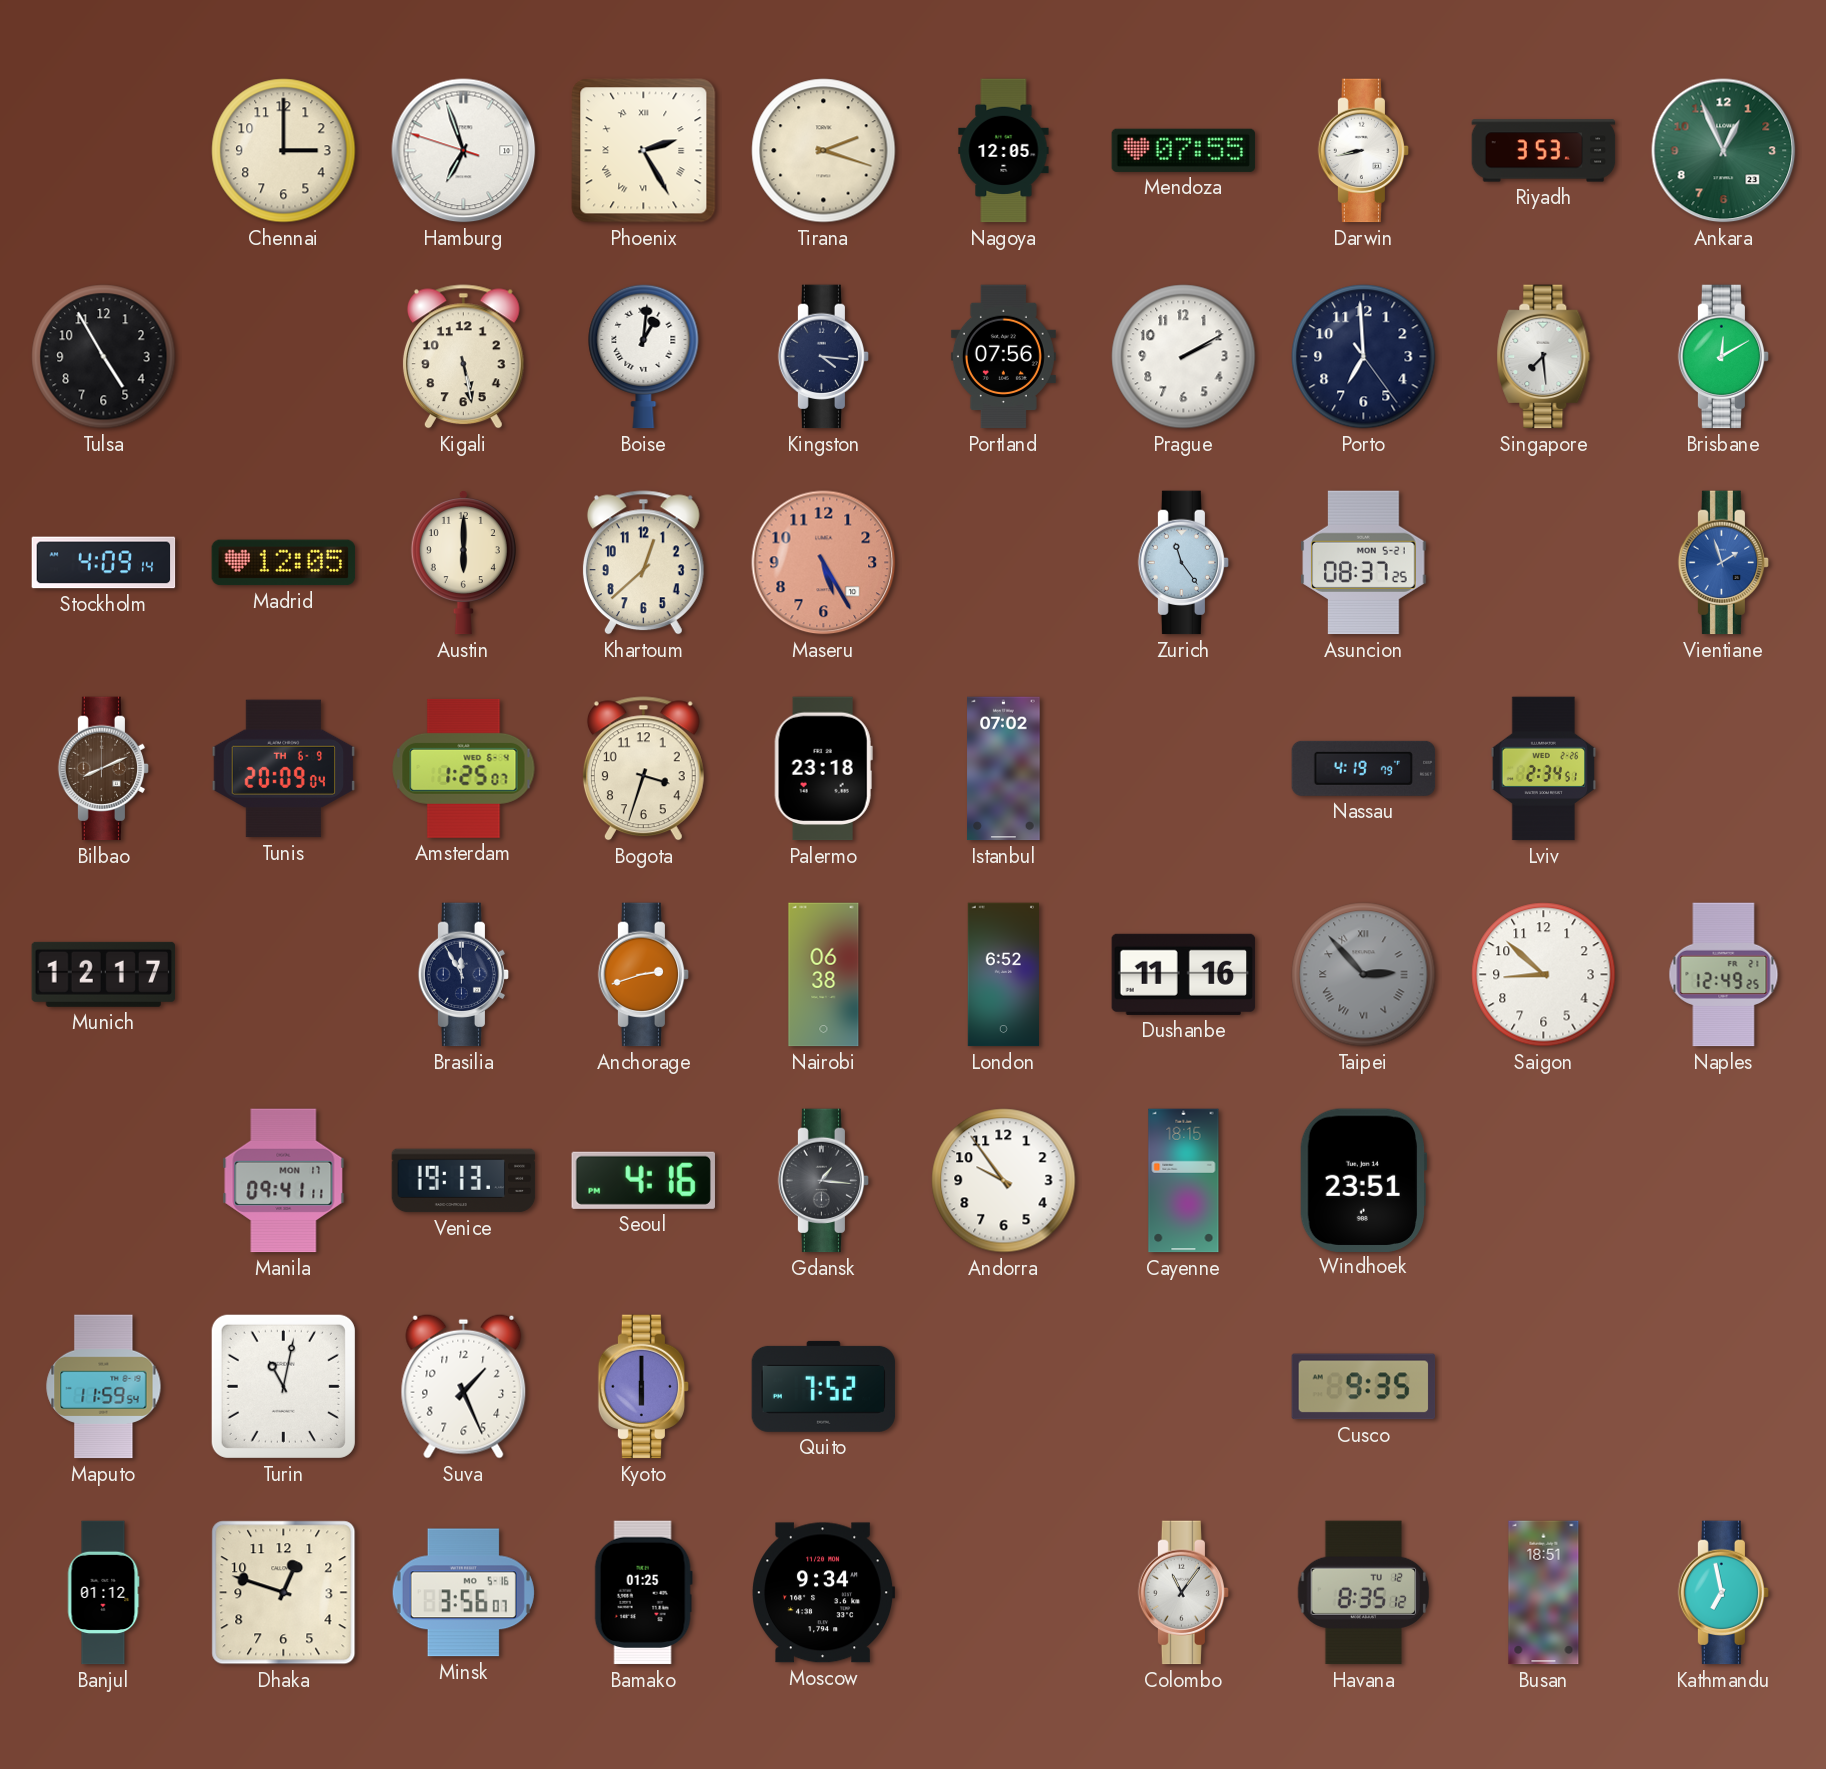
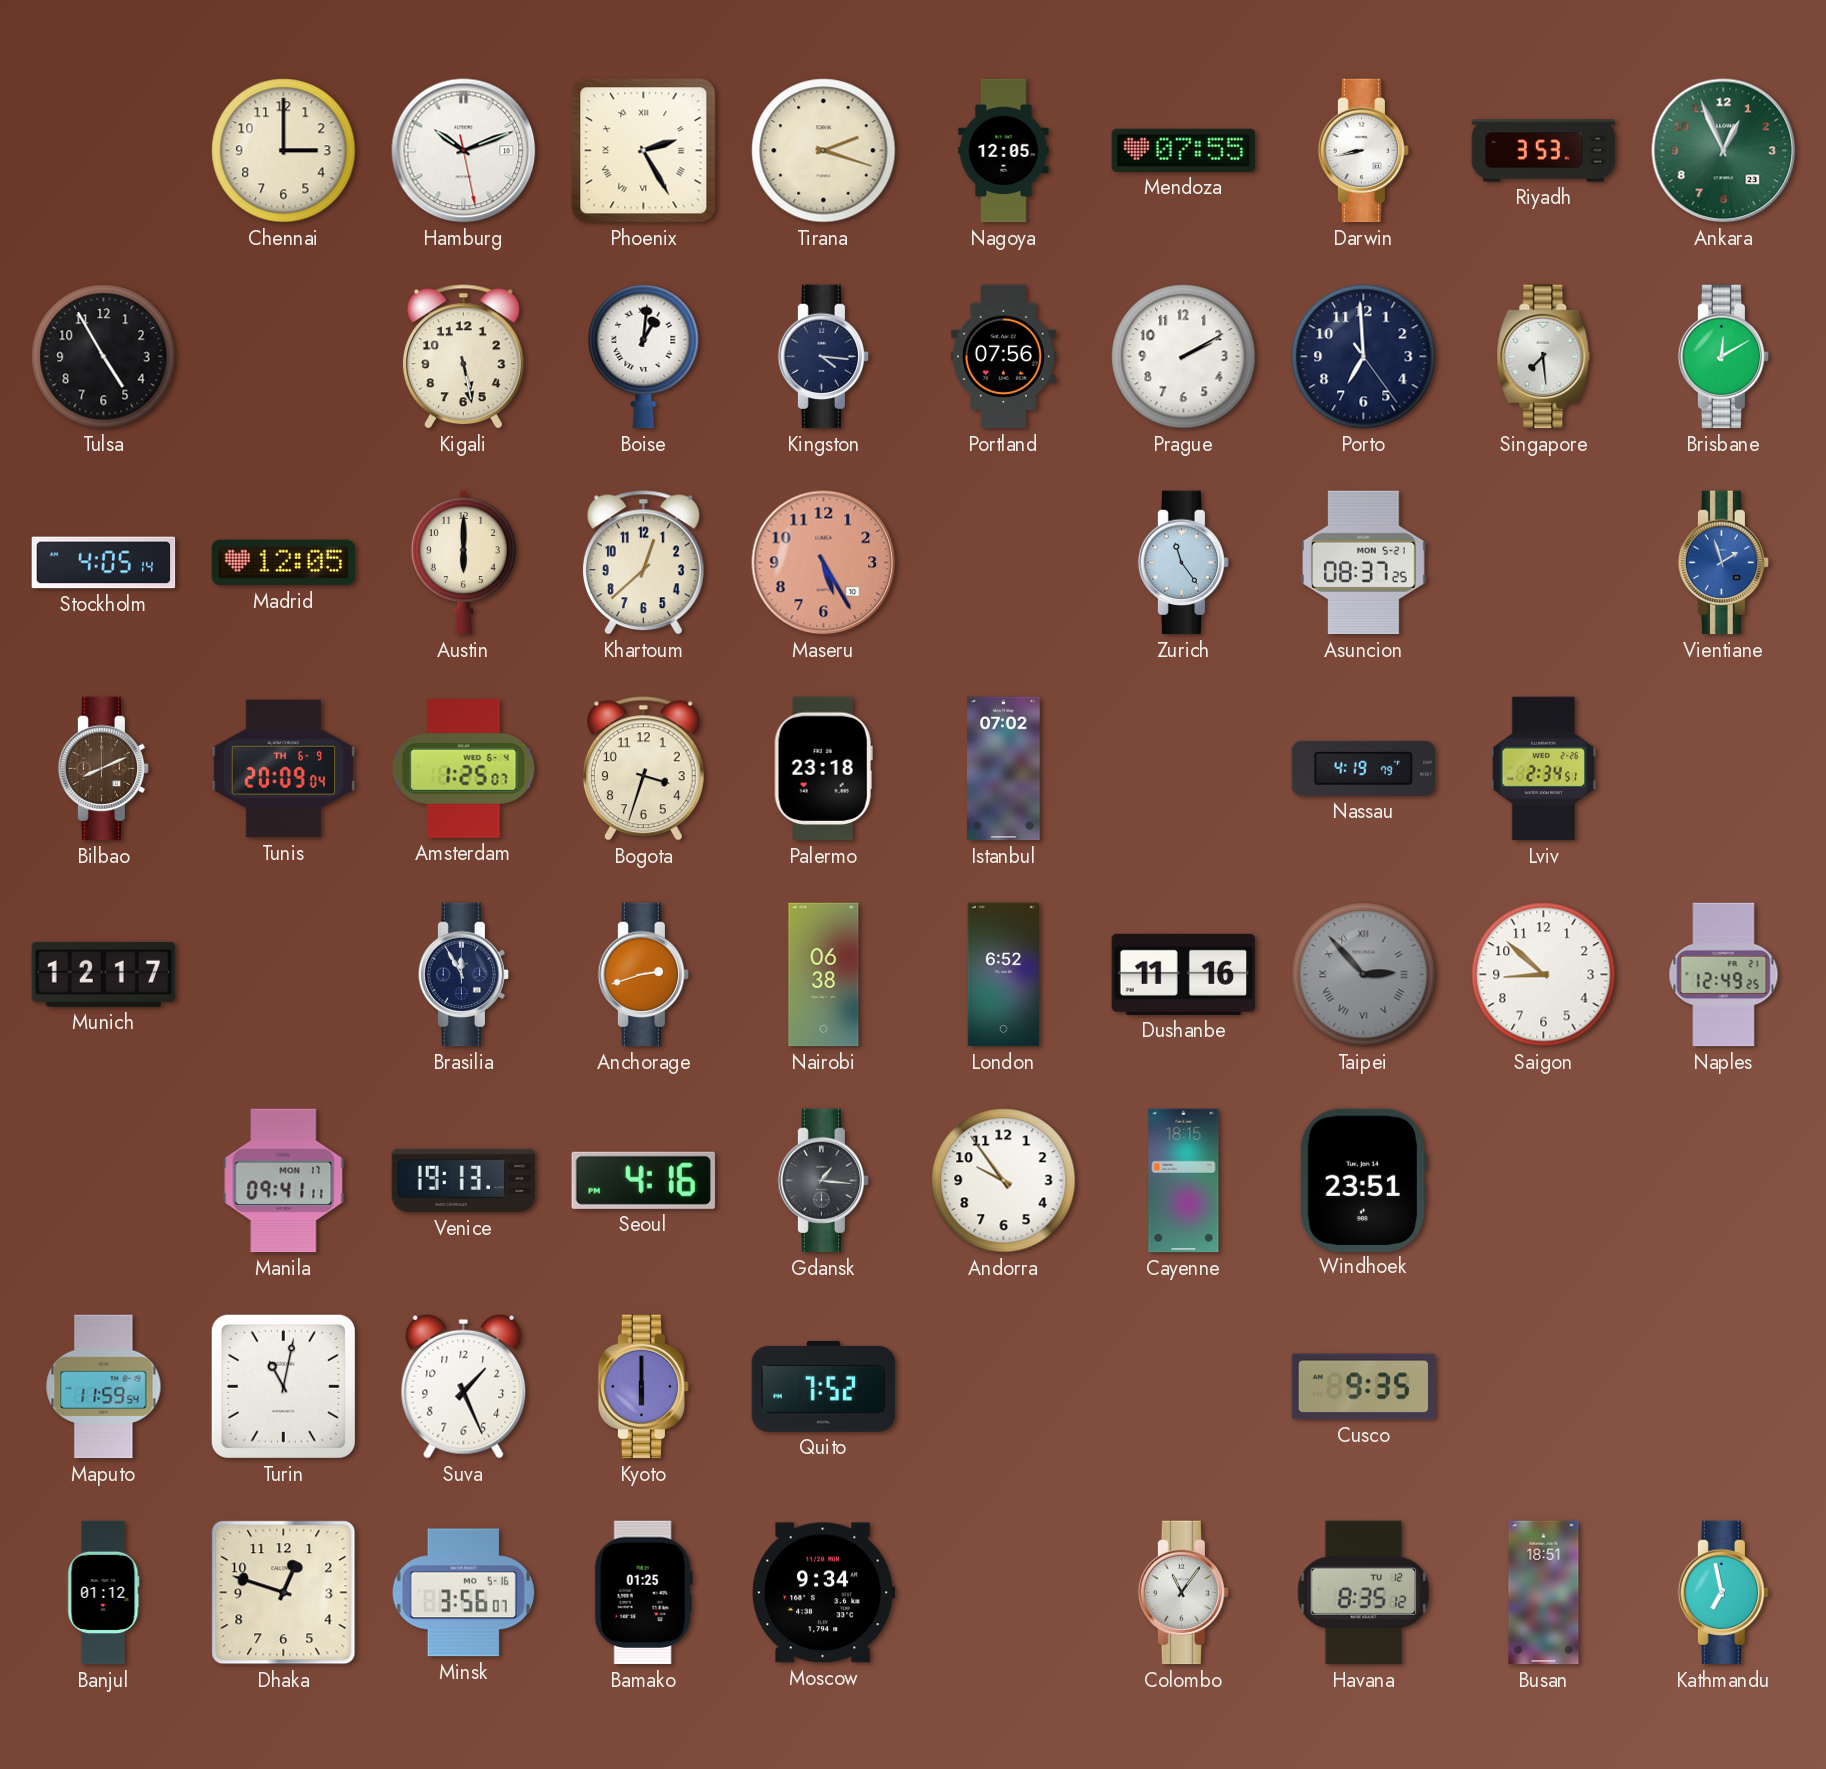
Hamburg: 6:56 -> 10:11 (464, 151)
Stockholm: 4:09 -> 4:05 (104, 563)
